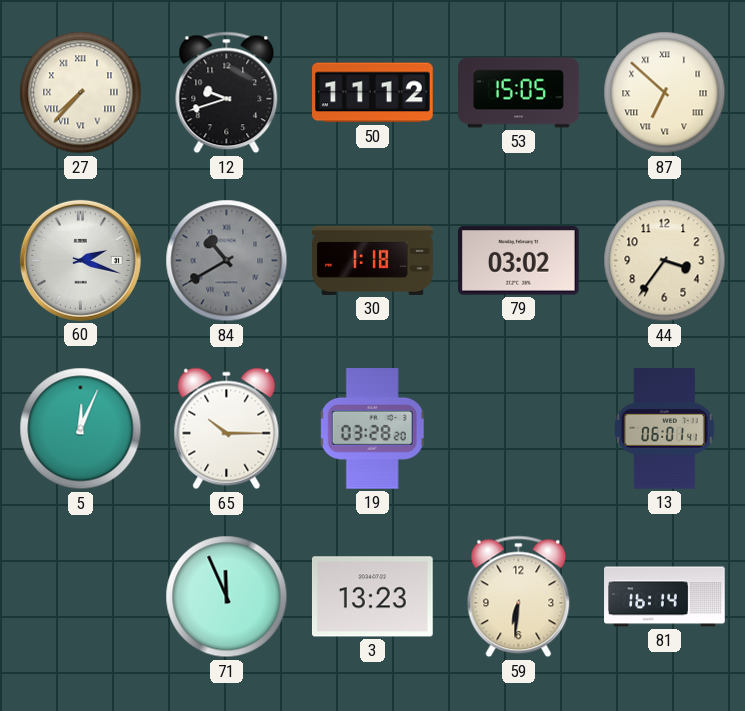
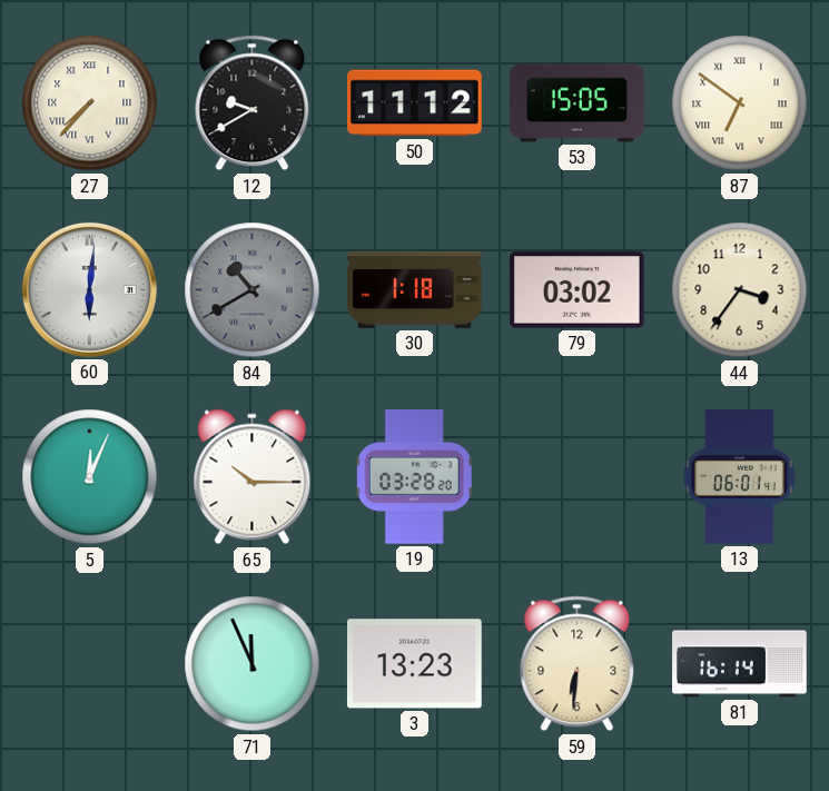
12: 9:42 -> 9:40 (253, 103)
87: 6:52 -> 6:51 (740, 103)
60: 2:18 -> 6:01 (89, 289)
